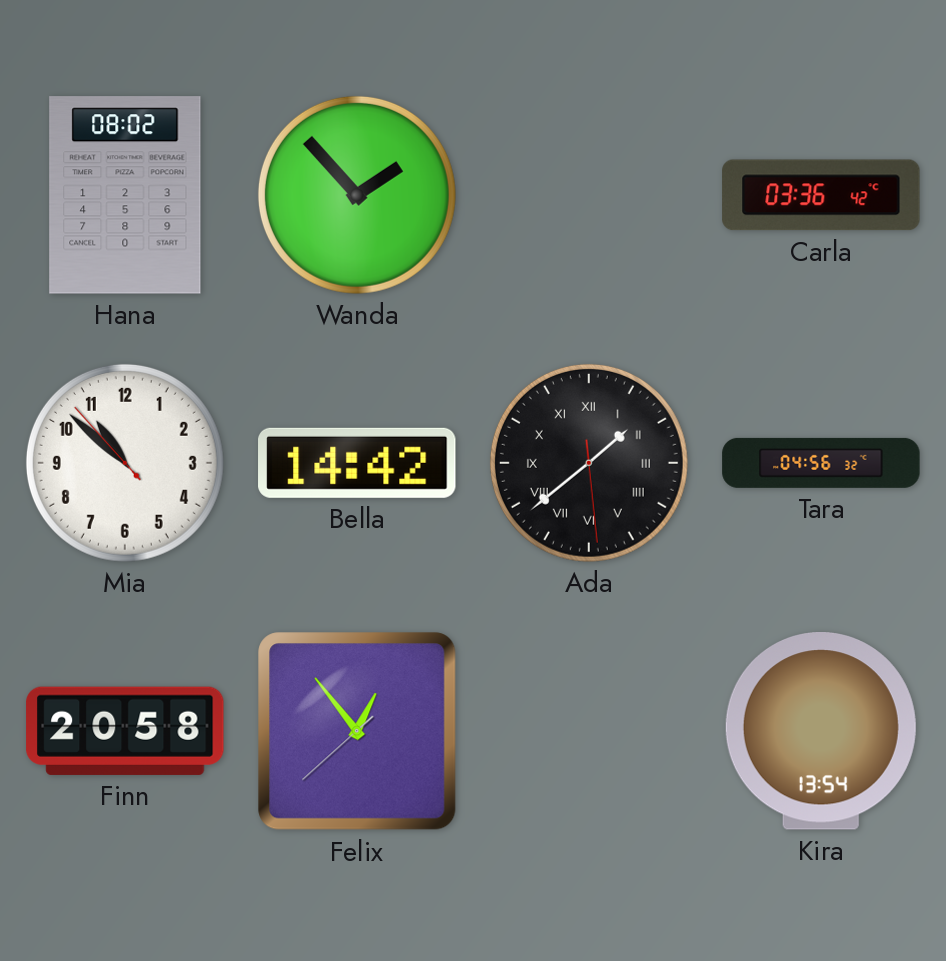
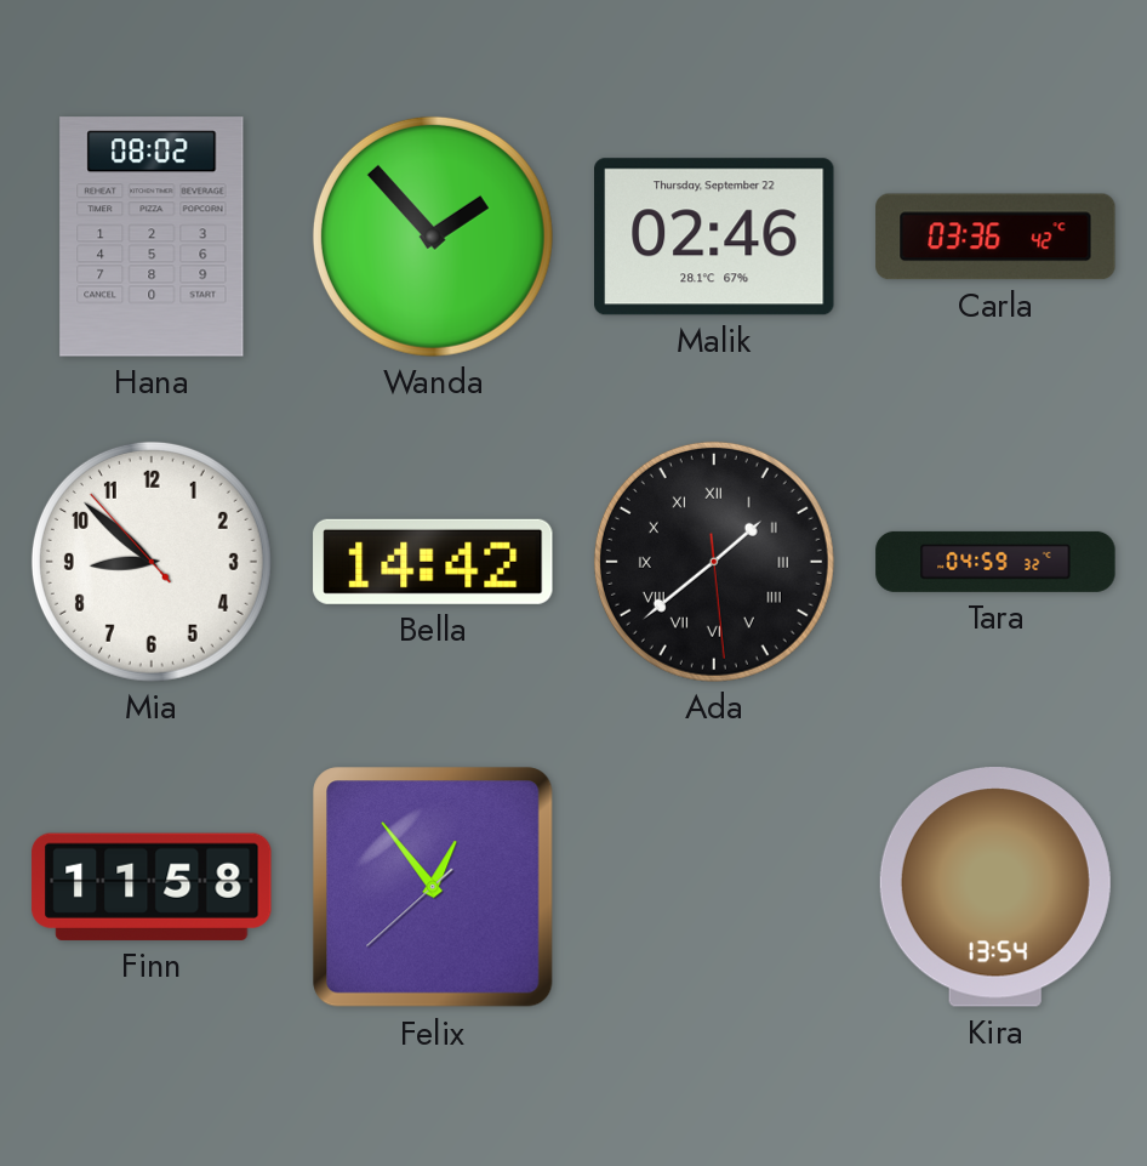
Malik: none -> 02:46 (715, 237)
Mia: 10:51 -> 8:51 (152, 562)
Tara: 04:56 -> 04:59 (995, 562)
Finn: 20:58 -> 11:58 (152, 887)
